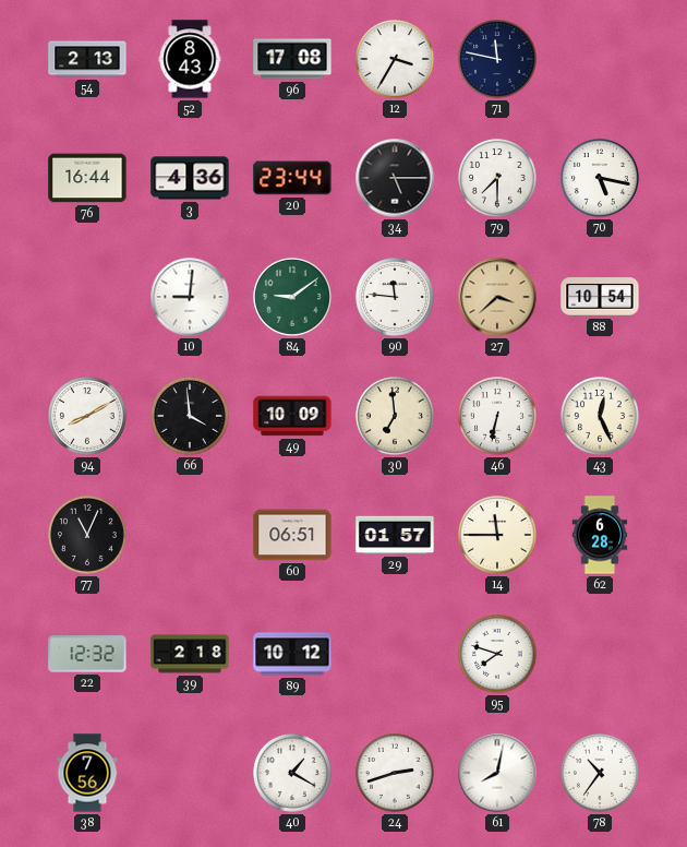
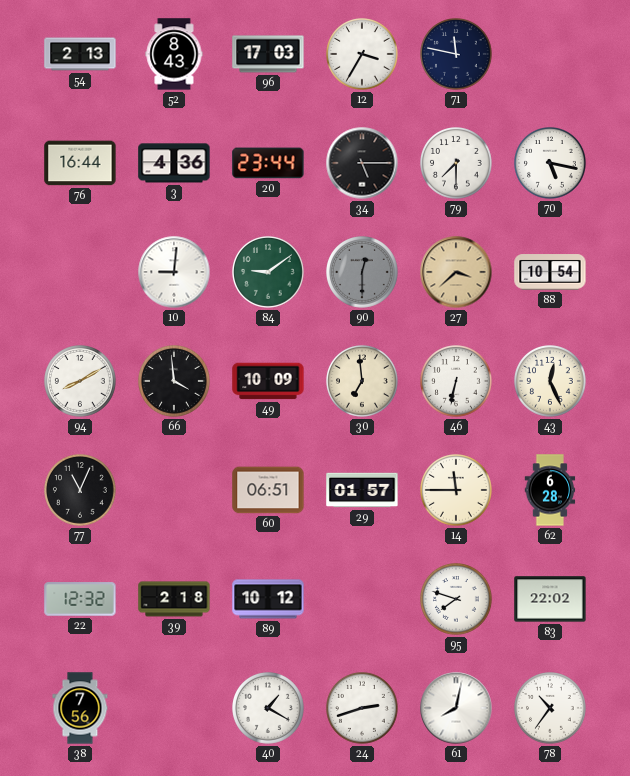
96: 17:08 -> 17:03 (268, 54)
90: 11:46 -> 12:30 (363, 273)
90 dial: white -> grey (363, 273)
83: none -> 22:02 (550, 599)
